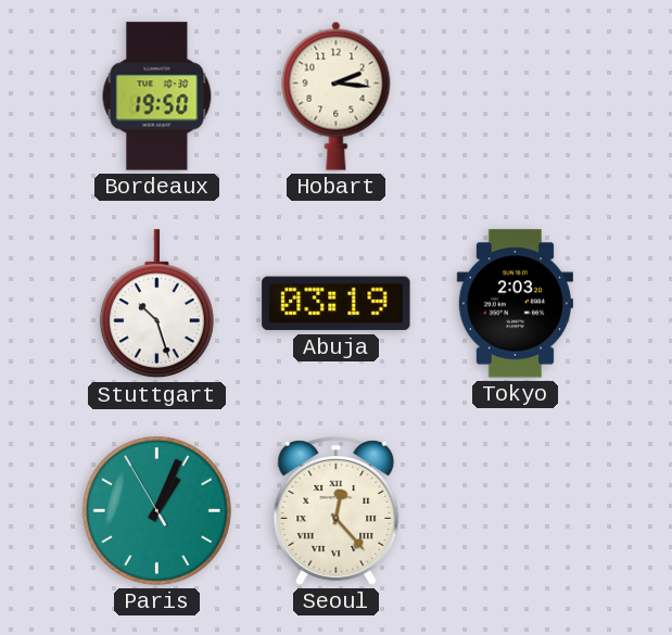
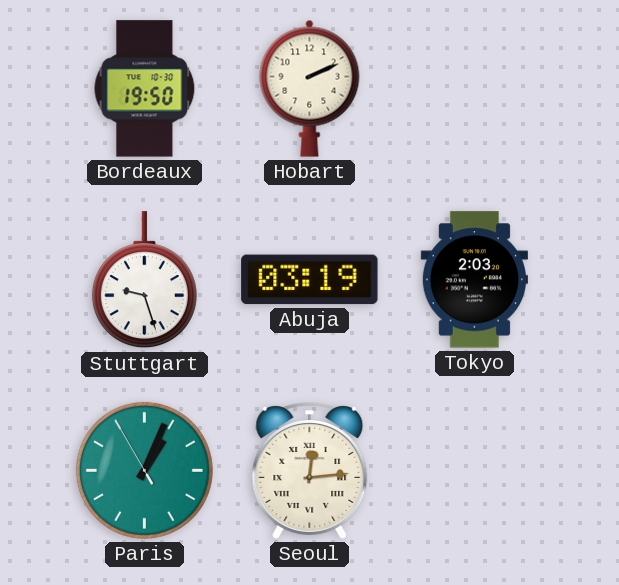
Hobart: 2:16 -> 2:11 (310, 88)
Stuttgart: 10:27 -> 9:27 (144, 280)
Seoul: 12:23 -> 12:14 (310, 471)
